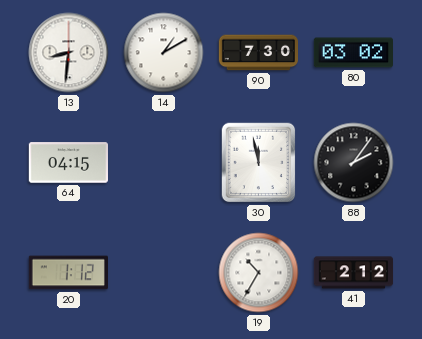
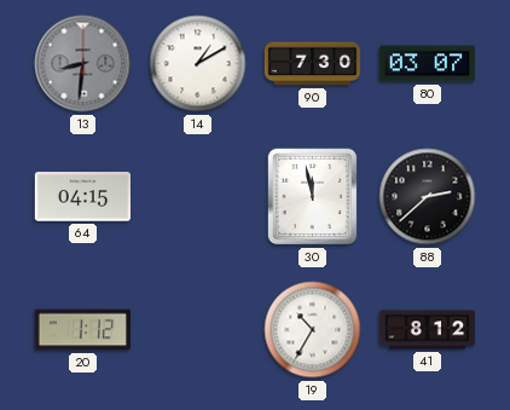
13 dial: white -> grey (83, 64)
80: 03:02 -> 03:07 (427, 64)
88: 2:06 -> 2:38 (428, 197)
41: 2:12 -> 8:12 (428, 330)
